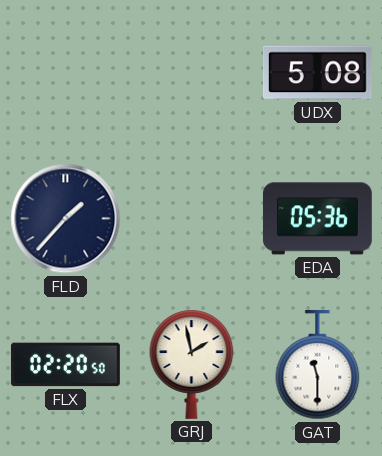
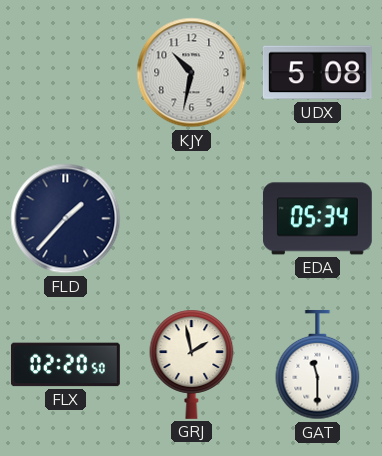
KJY: none -> 10:32 (192, 73)
EDA: 05:36 -> 05:34 (317, 219)
